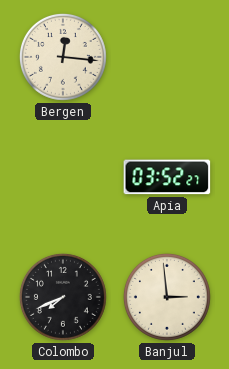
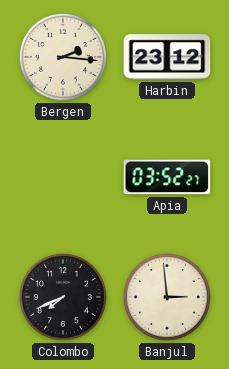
Bergen: 12:16 -> 2:16 (63, 57)
Harbin: none -> 23:12 (167, 57)
